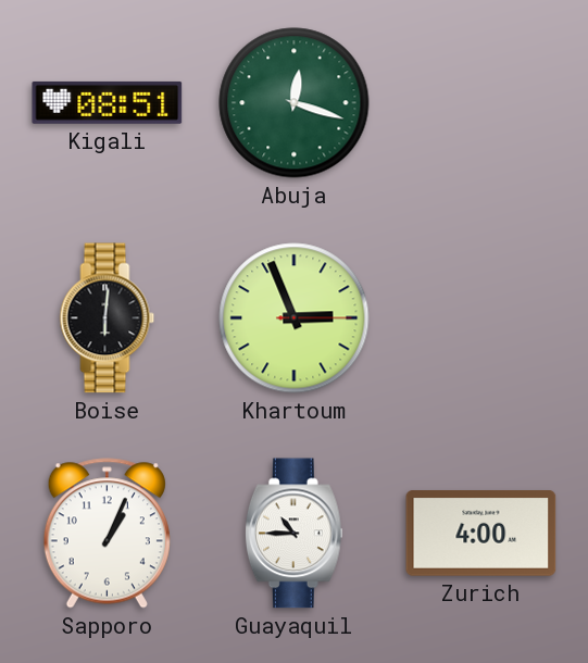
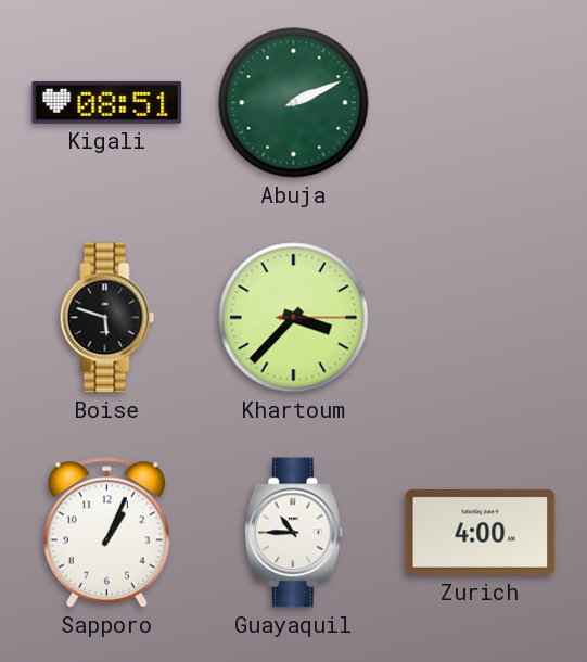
Abuja: 12:18 -> 2:11 (294, 103)
Boise: 6:01 -> 5:48 (107, 318)
Khartoum: 2:56 -> 3:37 (294, 318)
